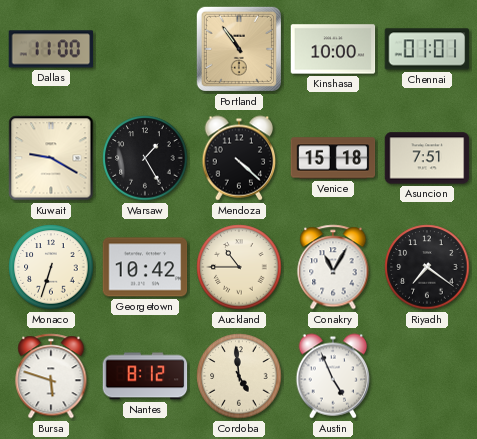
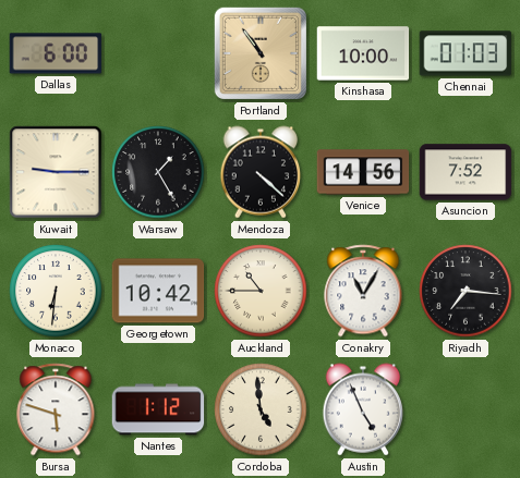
Dallas: 11:00 -> 6:00 (56, 53)
Chennai: 01:01 -> 01:03 (465, 53)
Kuwait: 9:20 -> 9:15 (56, 172)
Venice: 15:18 -> 14:56 (363, 172)
Asuncion: 7:51 -> 7:52 (465, 172)
Monaco: 6:33 -> 6:31 (56, 291)
Riyadh: 7:21 -> 7:16 (465, 291)
Nantes: 8:12 -> 1:12 (158, 409)
